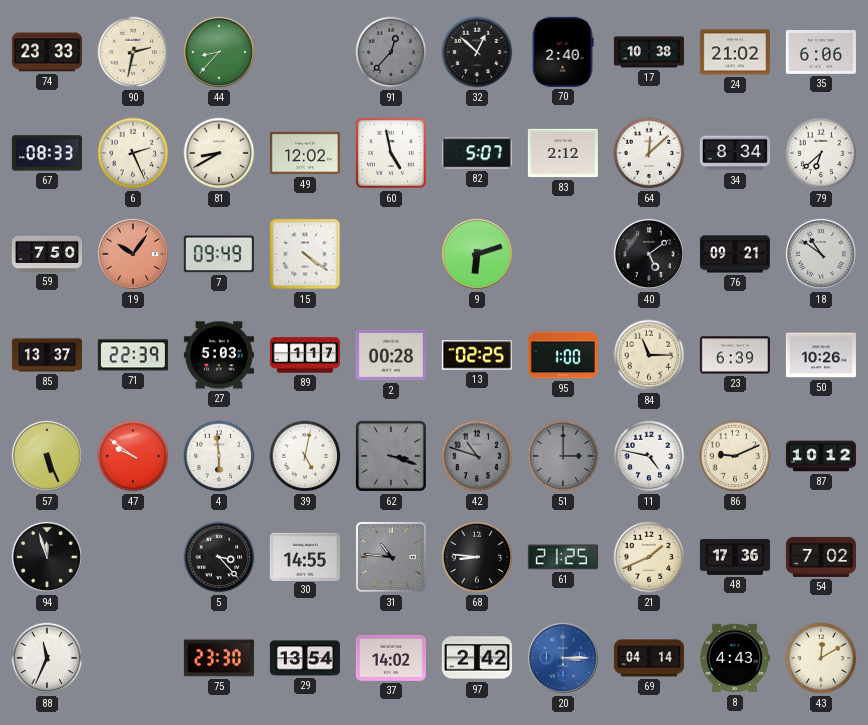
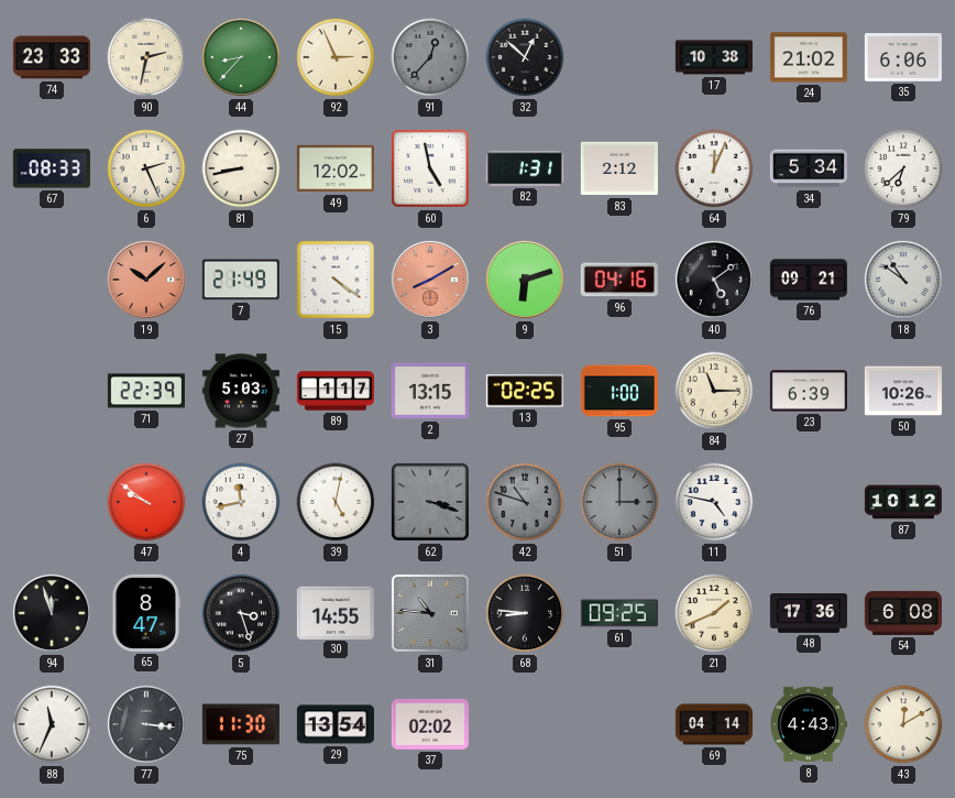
92: none -> 2:56 (336, 57)
70: 2:40 -> none (563, 52)
81: 8:40 -> 8:43 (241, 168)
82: 5:07 -> 1:31 (525, 168)
64: 12:08 -> 12:04 (714, 168)
34: 8:34 -> 5:34 (809, 168)
59: 7:50 -> none (47, 254)
19: 10:06 -> 10:08 (146, 280)
7: 09:49 -> 21:49 (241, 280)
3: none -> 8:10 (430, 280)
96: none -> 04:16 (619, 280)
85: 13:37 -> none (47, 355)
2: 00:28 -> 13:15 (430, 391)
57: 5:26 -> none (47, 456)
4: 5:59 -> 11:43 (241, 502)
86: 9:11 -> none (735, 456)
65: none -> 8:47 (146, 613)
5: 3:23 -> 3:27 (241, 613)
61: 21:25 -> 09:25 (619, 613)
54: 7:02 -> 6:08 (903, 613)
77: none -> 3:16 (146, 724)
75: 23:30 -> 11:30 (241, 724)
37: 14:02 -> 02:02 (430, 724)
97: 2:42 -> none (477, 658)
20: 3:15 -> none (563, 658)
